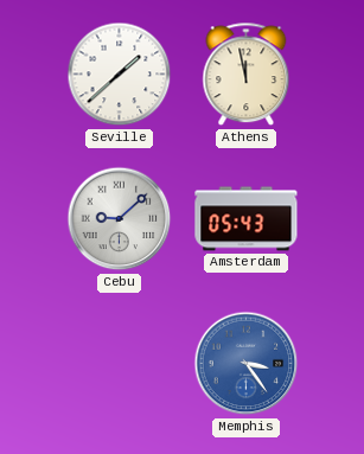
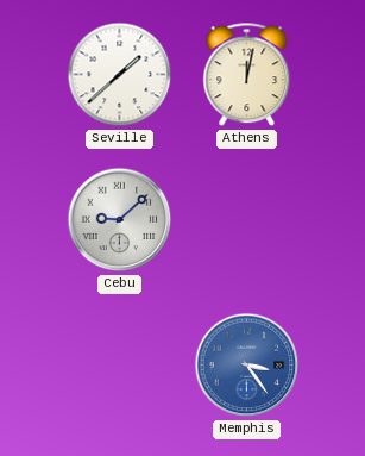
Athens: 11:58 -> 12:02 (247, 75)
Amsterdam: 05:43 -> none (247, 219)
